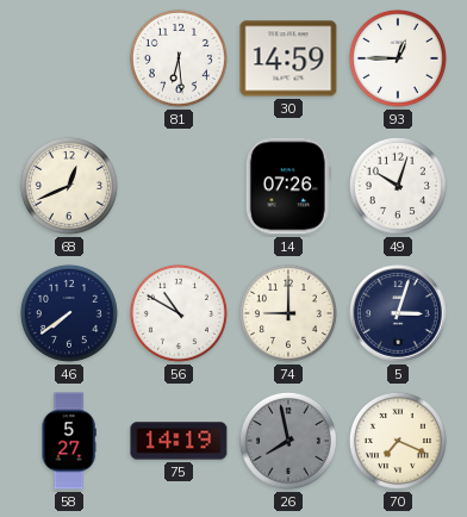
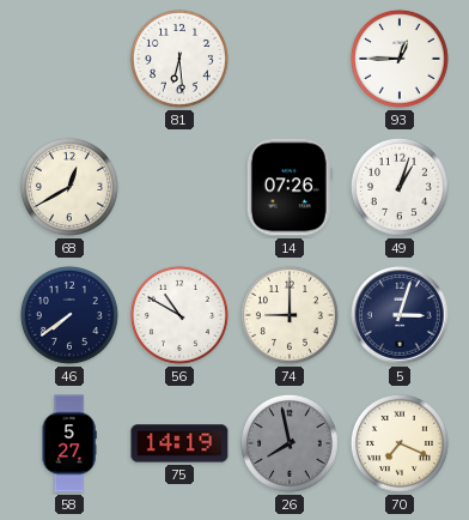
30: 14:59 -> none (288, 58)
68: 12:41 -> 12:40 (69, 187)
49: 10:03 -> 1:03 (400, 187)
